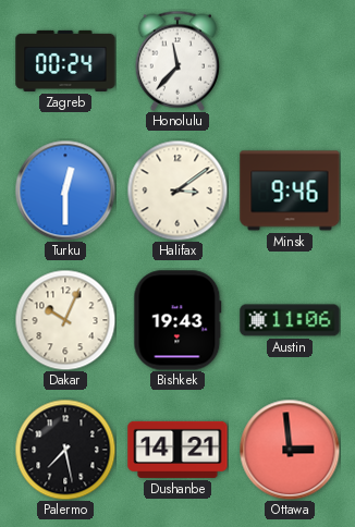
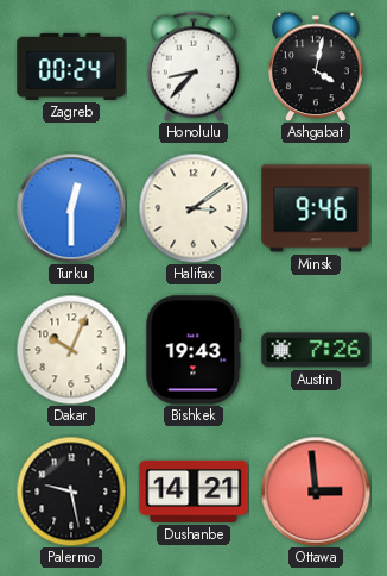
Honolulu: 11:37 -> 8:37 (193, 67)
Ashgabat: none -> 4:02 (316, 67)
Austin: 11:06 -> 7:26 (316, 350)
Palermo: 7:28 -> 9:28 (71, 492)
